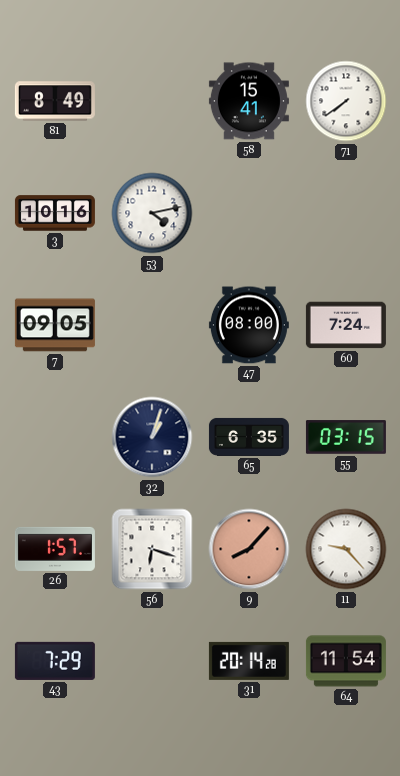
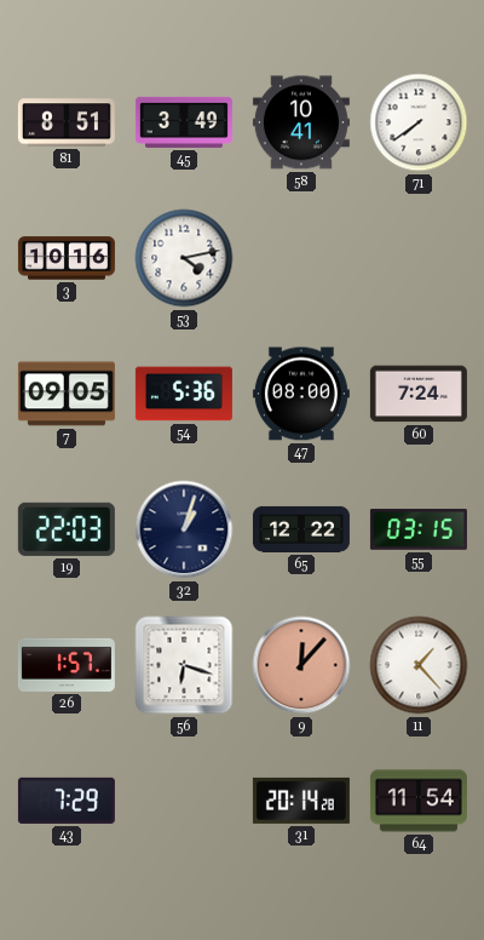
81: 8:49 -> 8:51 (67, 122)
45: none -> 3:49 (184, 122)
58: 15:41 -> 10:41 (301, 122)
54: none -> 5:36 (184, 394)
19: none -> 22:03 (67, 529)
65: 6:35 -> 12:22 (301, 529)
9: 8:07 -> 12:07 (301, 665)
11: 9:23 -> 1:23 (419, 665)
